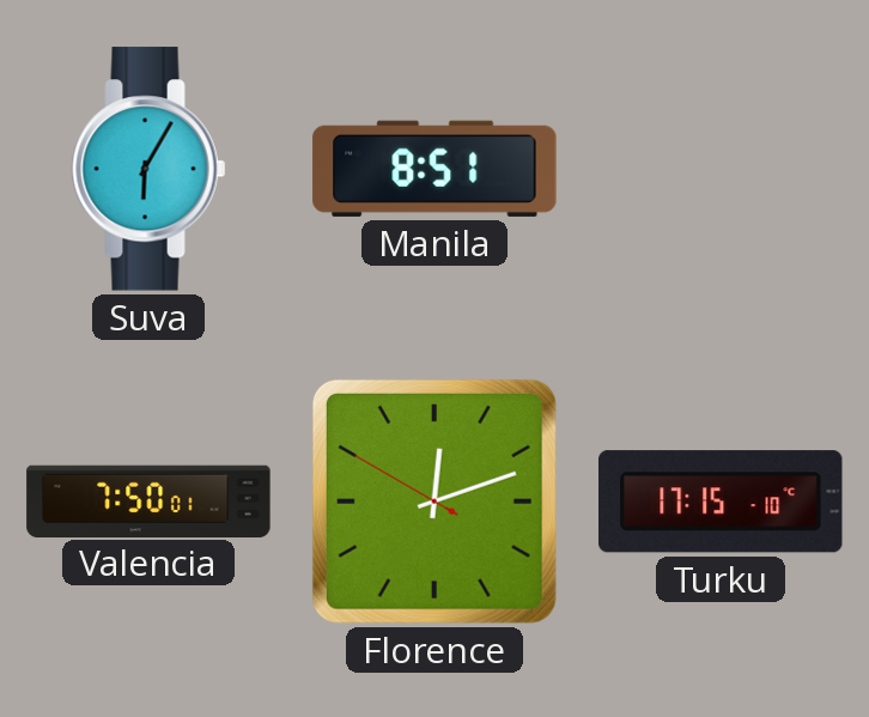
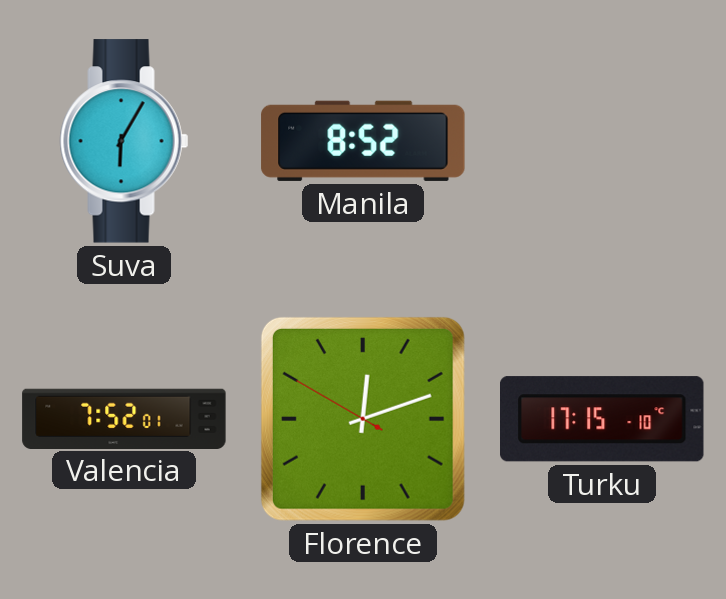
Manila: 8:51 -> 8:52 (363, 141)
Valencia: 7:50 -> 7:52 (124, 418)
